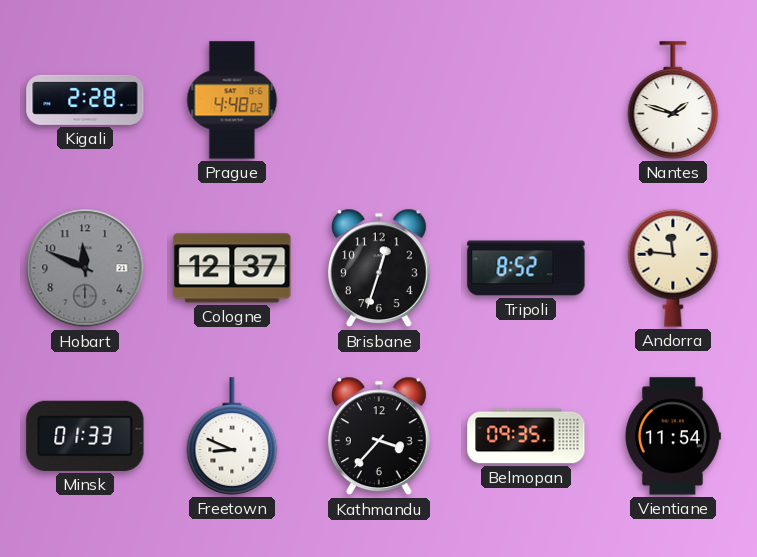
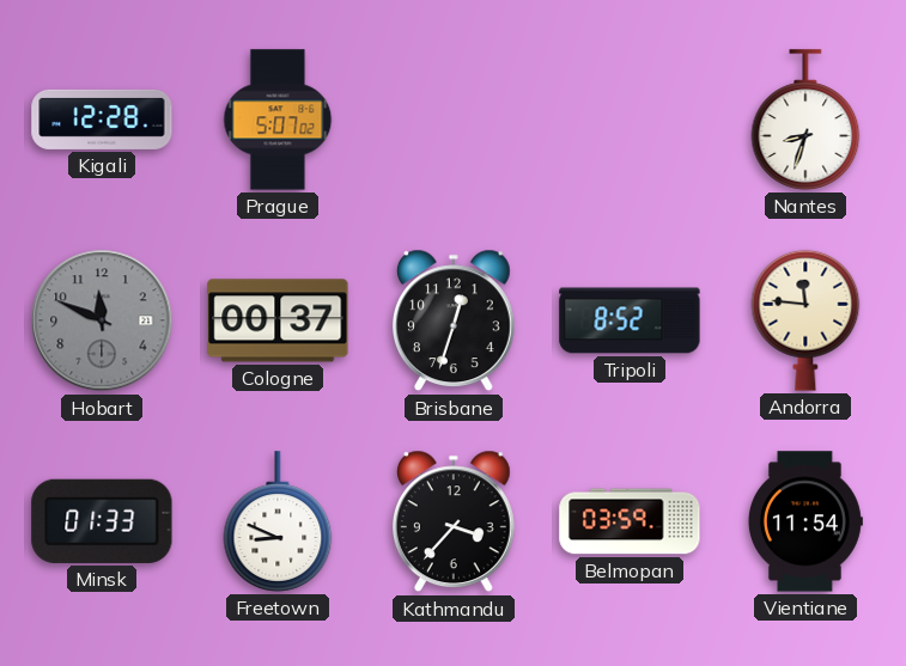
Kigali: 2:28 -> 12:28 (102, 120)
Prague: 4:48 -> 5:07 (278, 120)
Nantes: 1:48 -> 8:33 (805, 120)
Cologne: 12:37 -> 00:37 (278, 320)
Belmopan: 09:35 -> 03:59 (630, 521)
